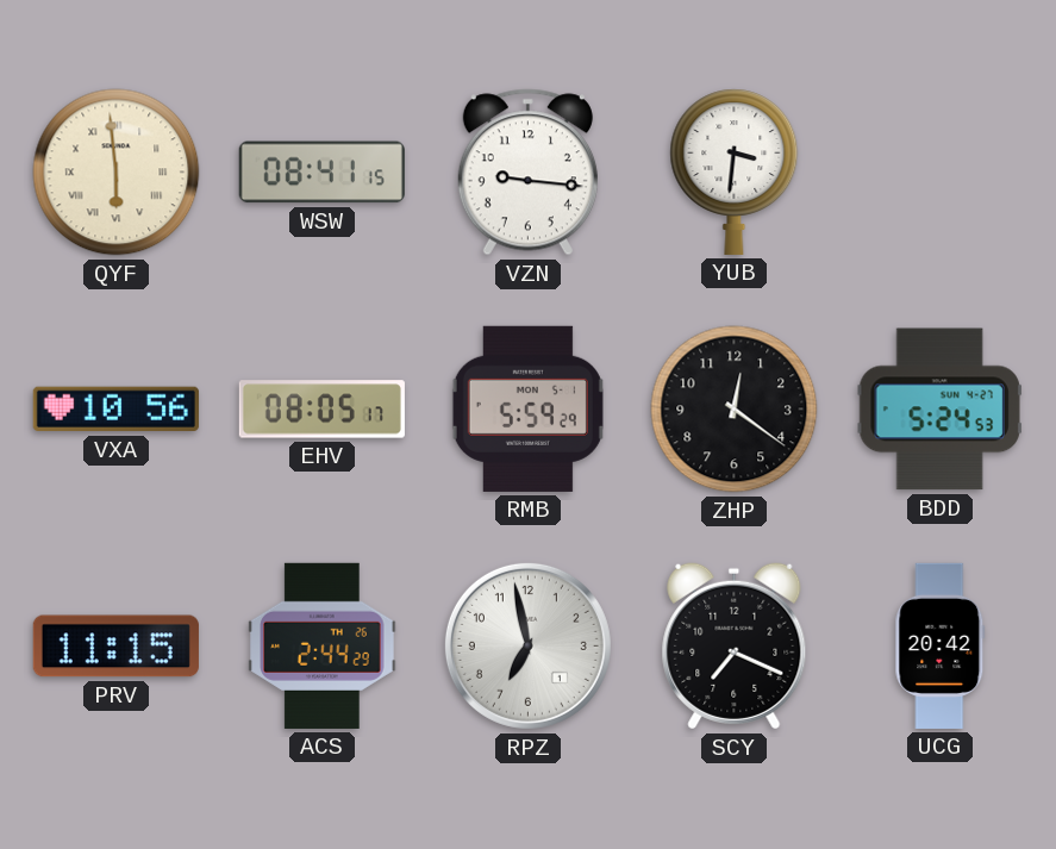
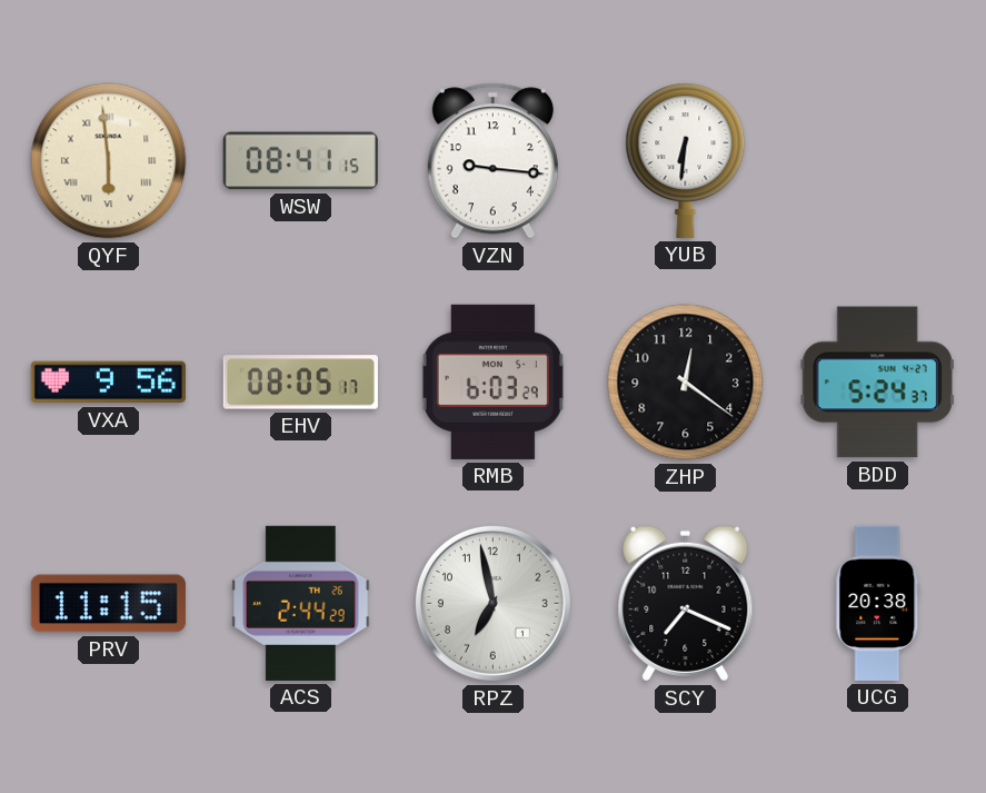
YUB: 3:31 -> 6:31 (686, 160)
VXA: 10:56 -> 9:56 (108, 383)
RMB: 5:59 -> 6:03 (492, 381)
BDD: 5:24:53 -> 5:24:37 (877, 383)
UCG: 20:42 -> 20:38 (878, 603)
